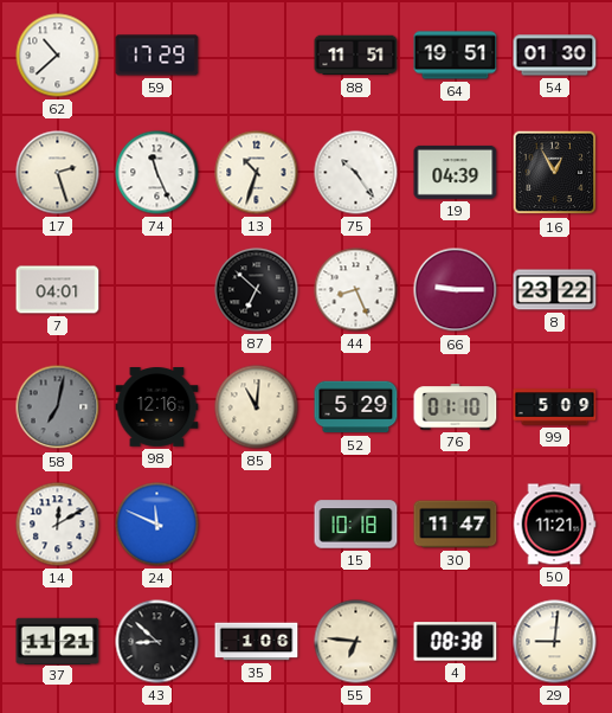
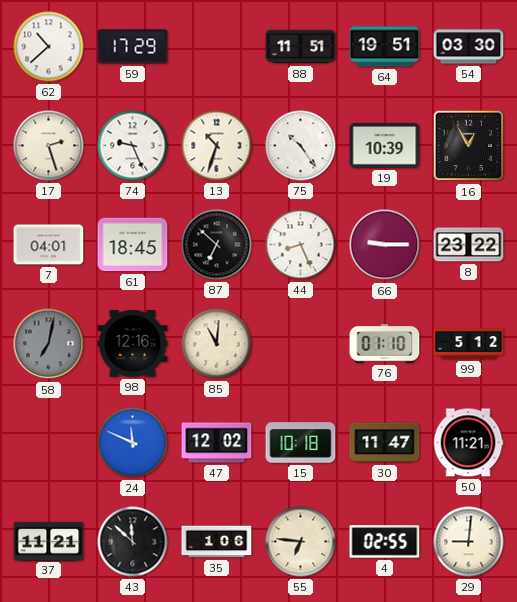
54: 01:30 -> 03:30 (469, 47)
74: 11:26 -> 9:26 (133, 146)
19: 04:39 -> 10:39 (385, 145)
61: none -> 18:45 (133, 245)
52: 5:29 -> none (356, 407)
99: 5:09 -> 5:12 (469, 344)
14: 12:10 -> none (58, 525)
47: none -> 12:02 (217, 443)
43: 8:52 -> 11:52 (133, 542)
4: 08:38 -> 02:55 (385, 542)
